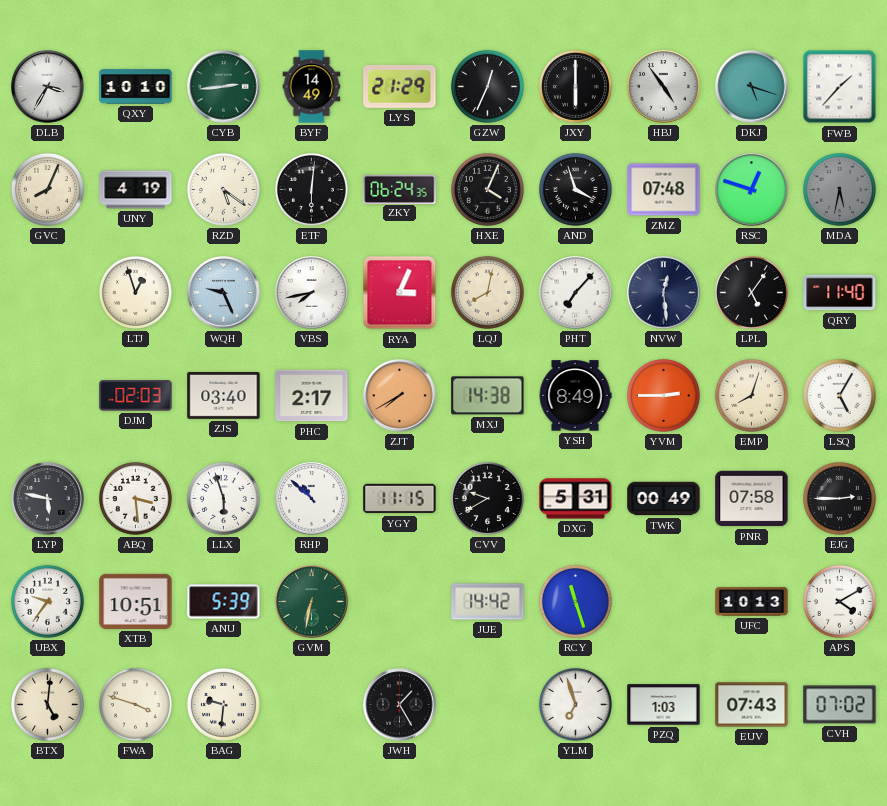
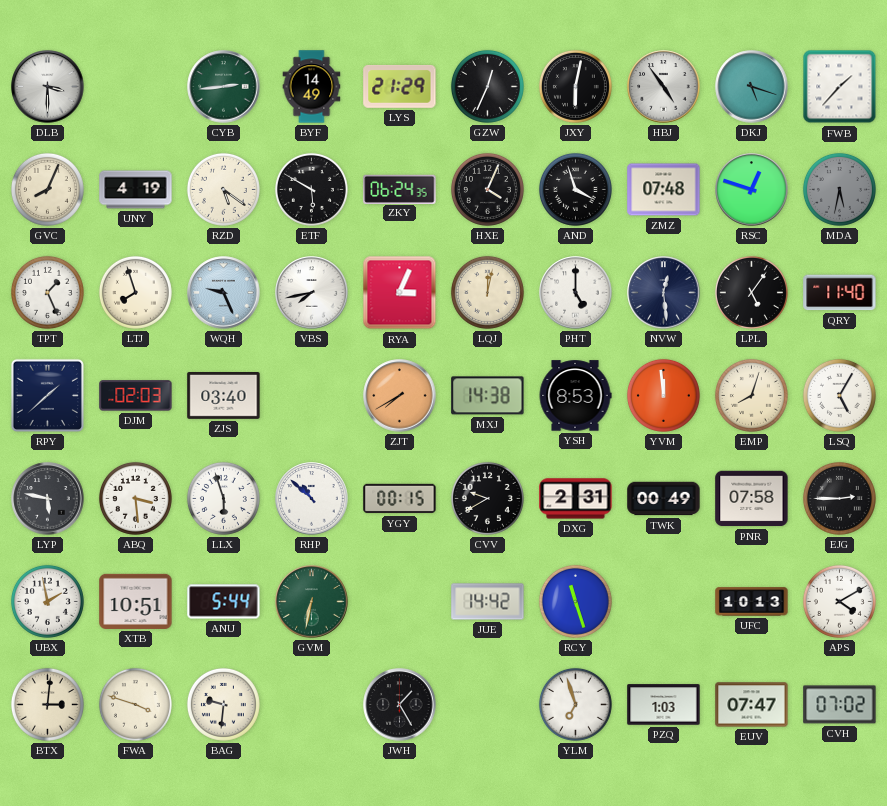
DLB: 3:35 -> 3:30 (48, 87)
QXY: 10:10 -> none (136, 87)
JXY: 6:00 -> 6:02 (575, 86)
ETF: 6:01 -> 5:50 (311, 189)
TPT: none -> 1:26 (47, 292)
LTJ: 12:57 -> 7:57 (135, 292)
LQJ: 8:02 -> 12:02 (487, 292)
PHT: 7:07 -> 5:00 (576, 293)
RPY: none -> 1:38 (47, 395)
PHC: 2:17 -> none (312, 396)
YSH: 8:49 -> 8:53 (575, 396)
YVM: 2:45 -> 11:59 (663, 395)
YGY: 11:15 -> 00:15 (400, 499)
DXG: 5:31 -> 2:31 (576, 499)
UBX: 9:36 -> 1:58 (47, 601)
ANU: 5:39 -> 5:44 (224, 602)
BTX: 5:01 -> 3:01 (47, 704)
EUV: 07:43 -> 07:47 (752, 705)
